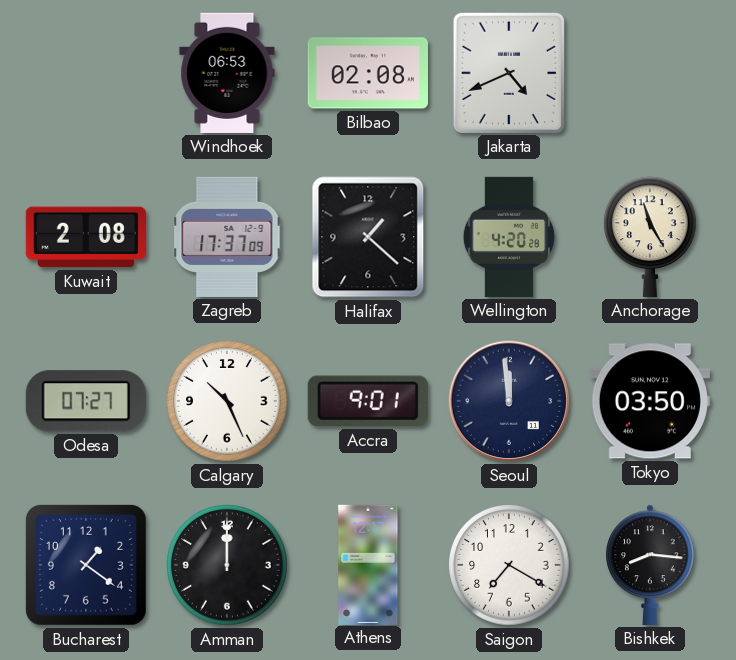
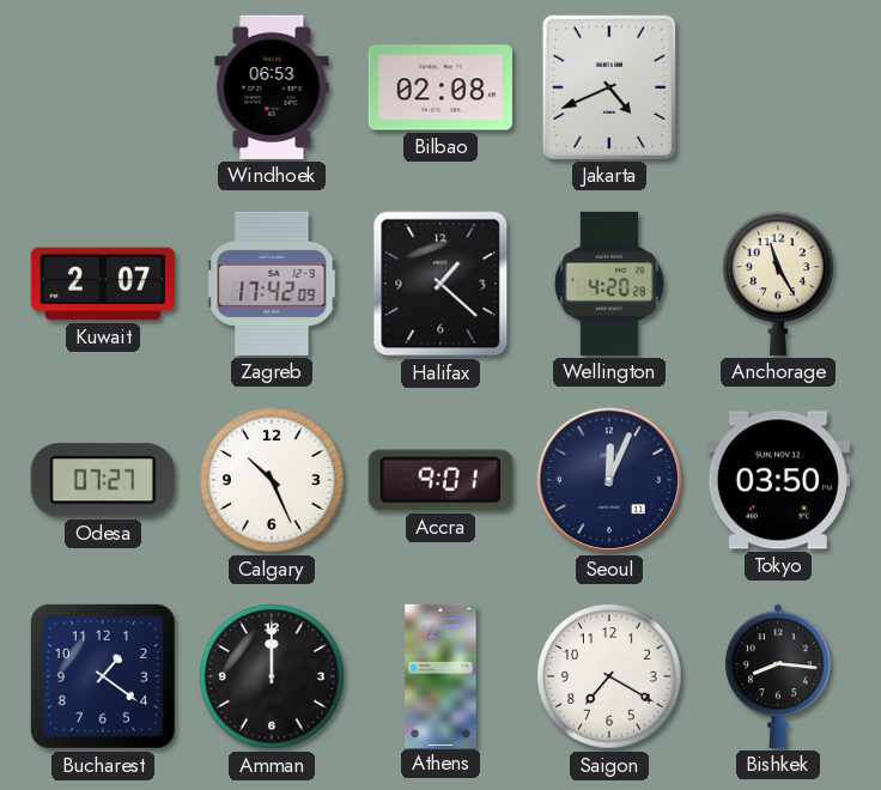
Kuwait: 2:08 -> 2:07 (103, 284)
Zagreb: 17:37 -> 17:42 (272, 284)
Seoul: 11:59 -> 12:04 (609, 480)
